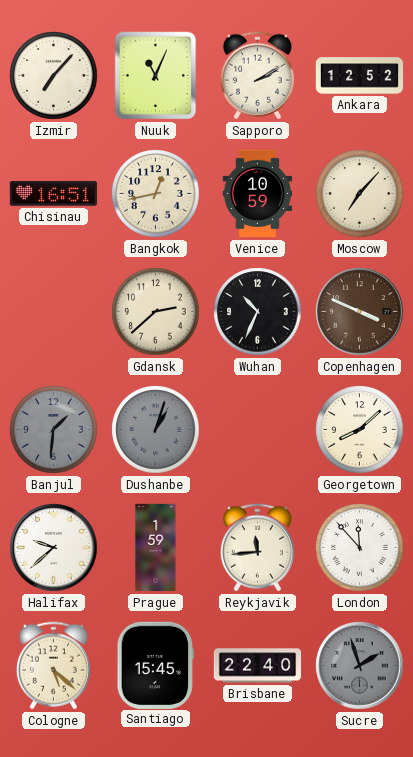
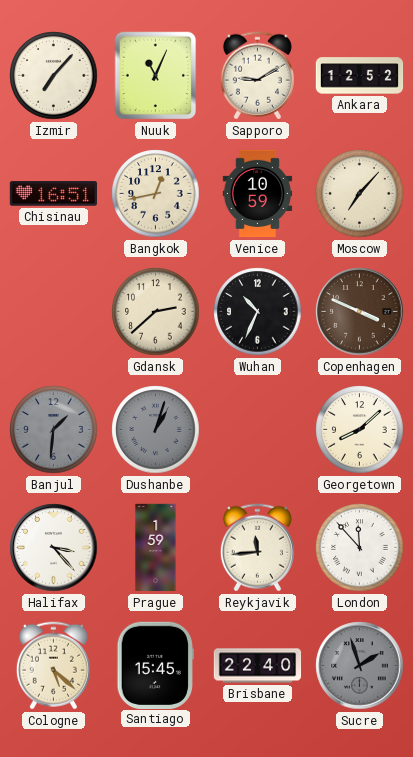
Sapporo: 2:10 -> 9:10 (257, 76)
Halifax: 9:38 -> 3:23 (54, 548)
